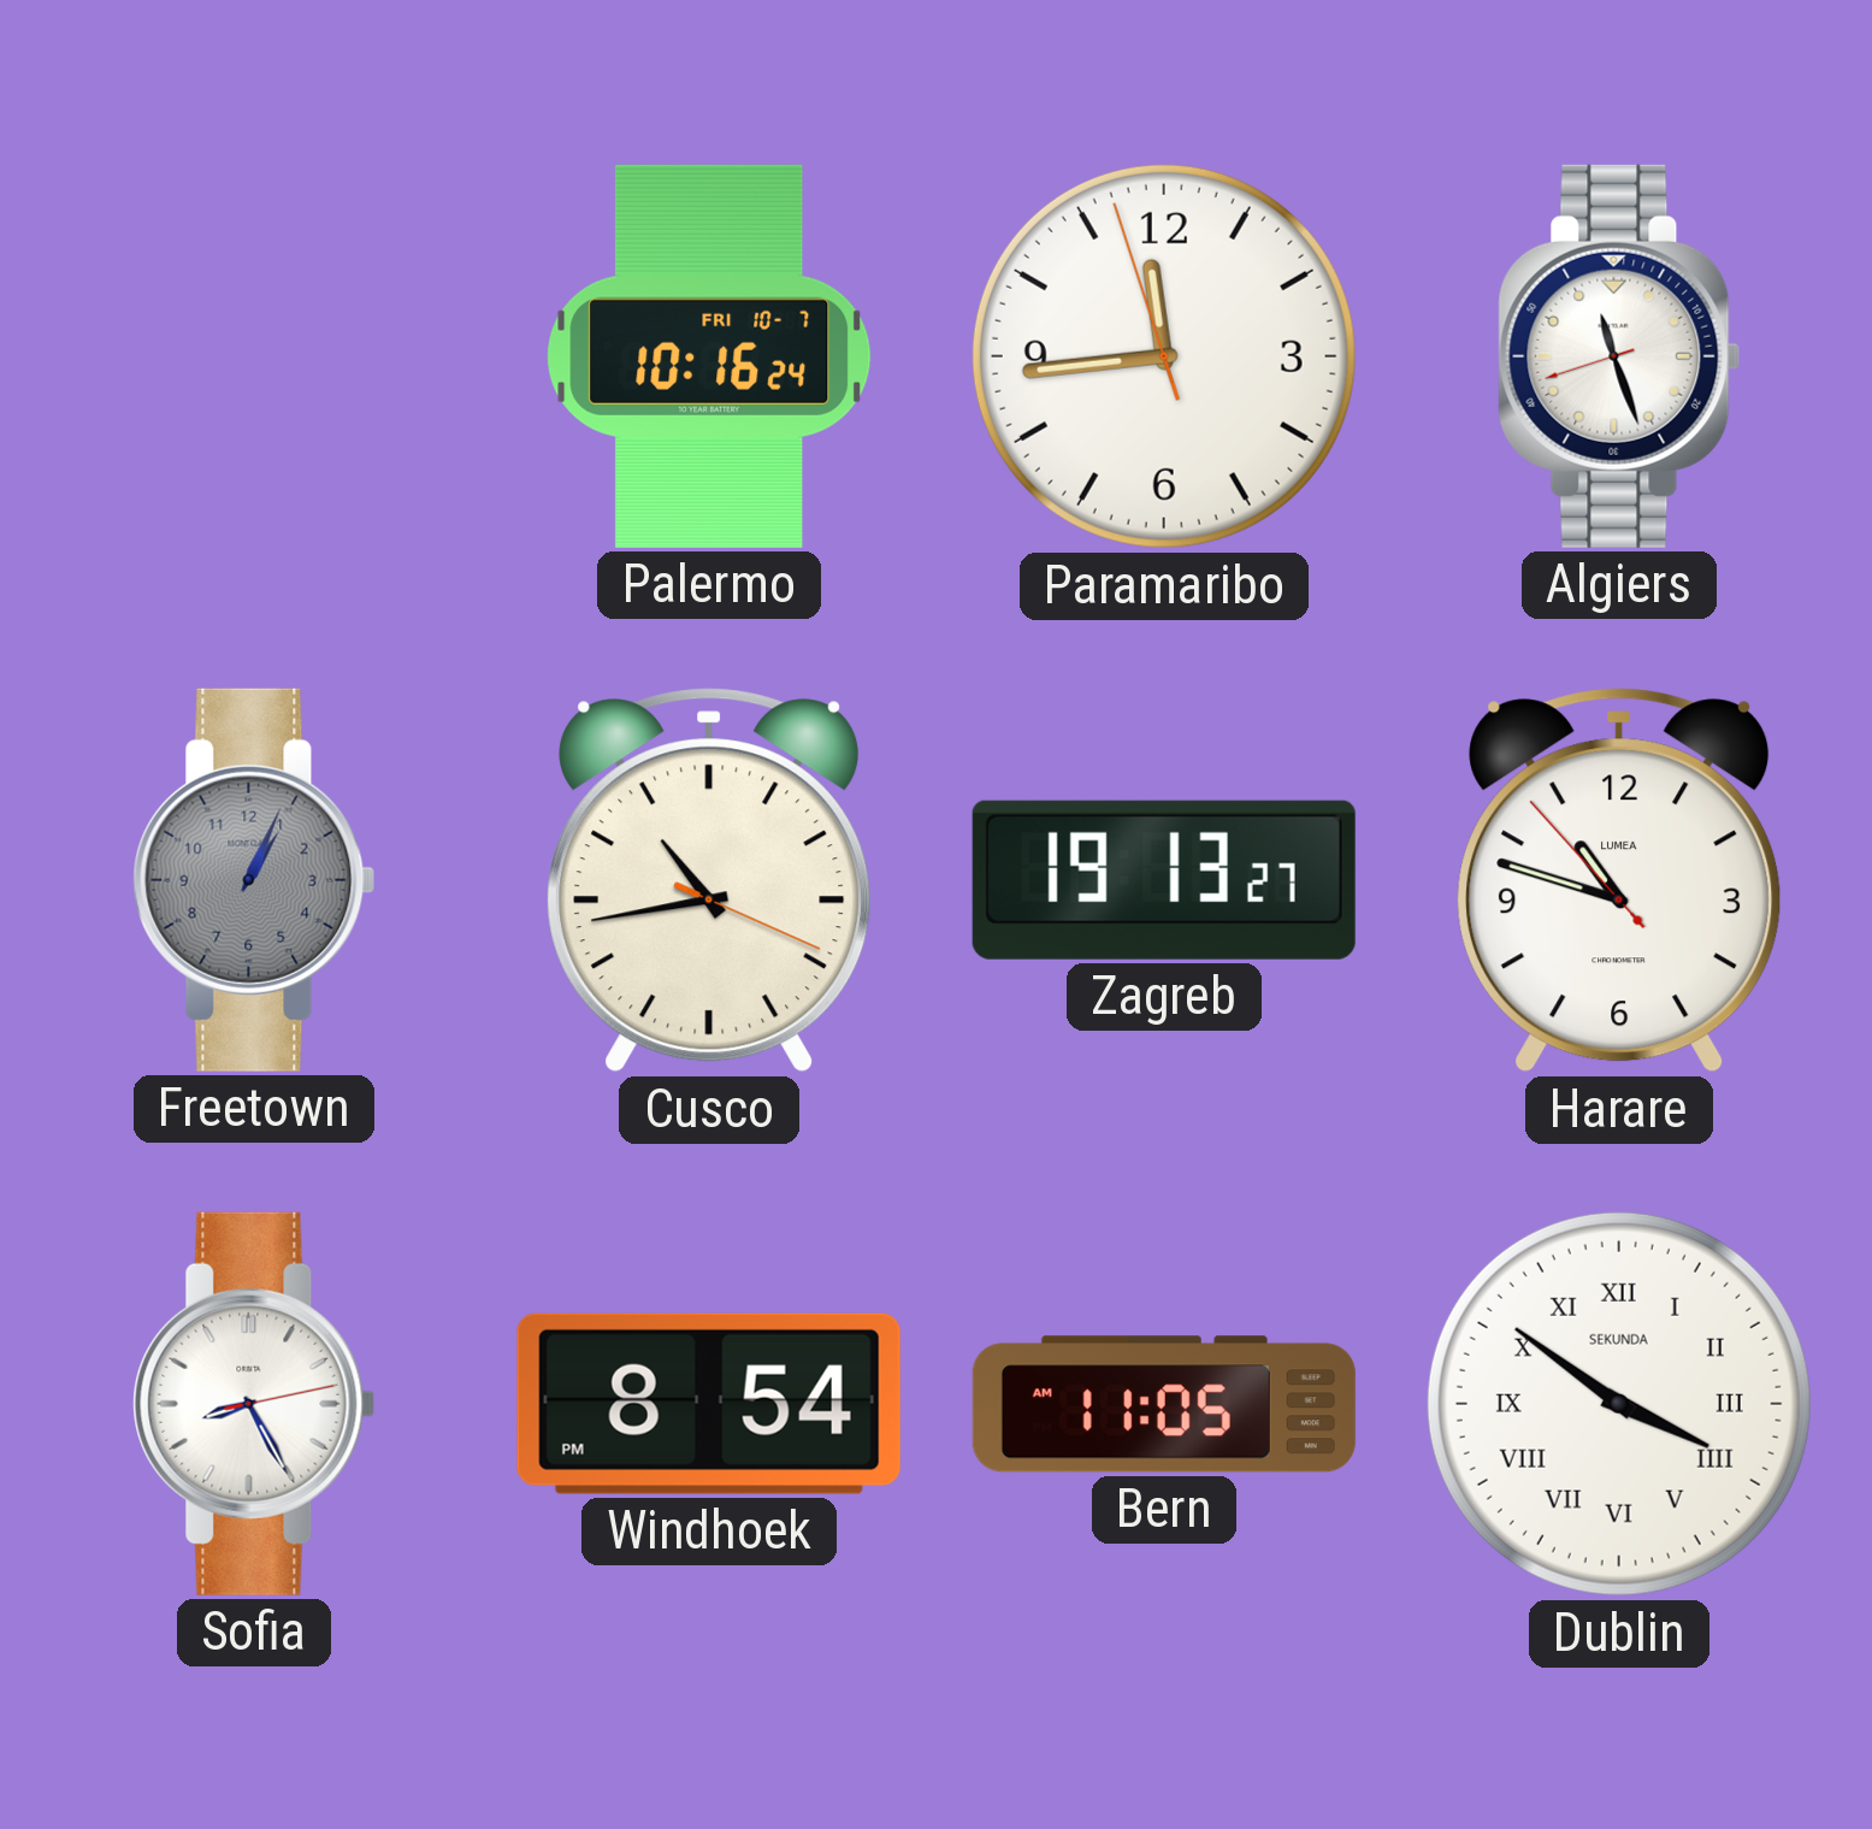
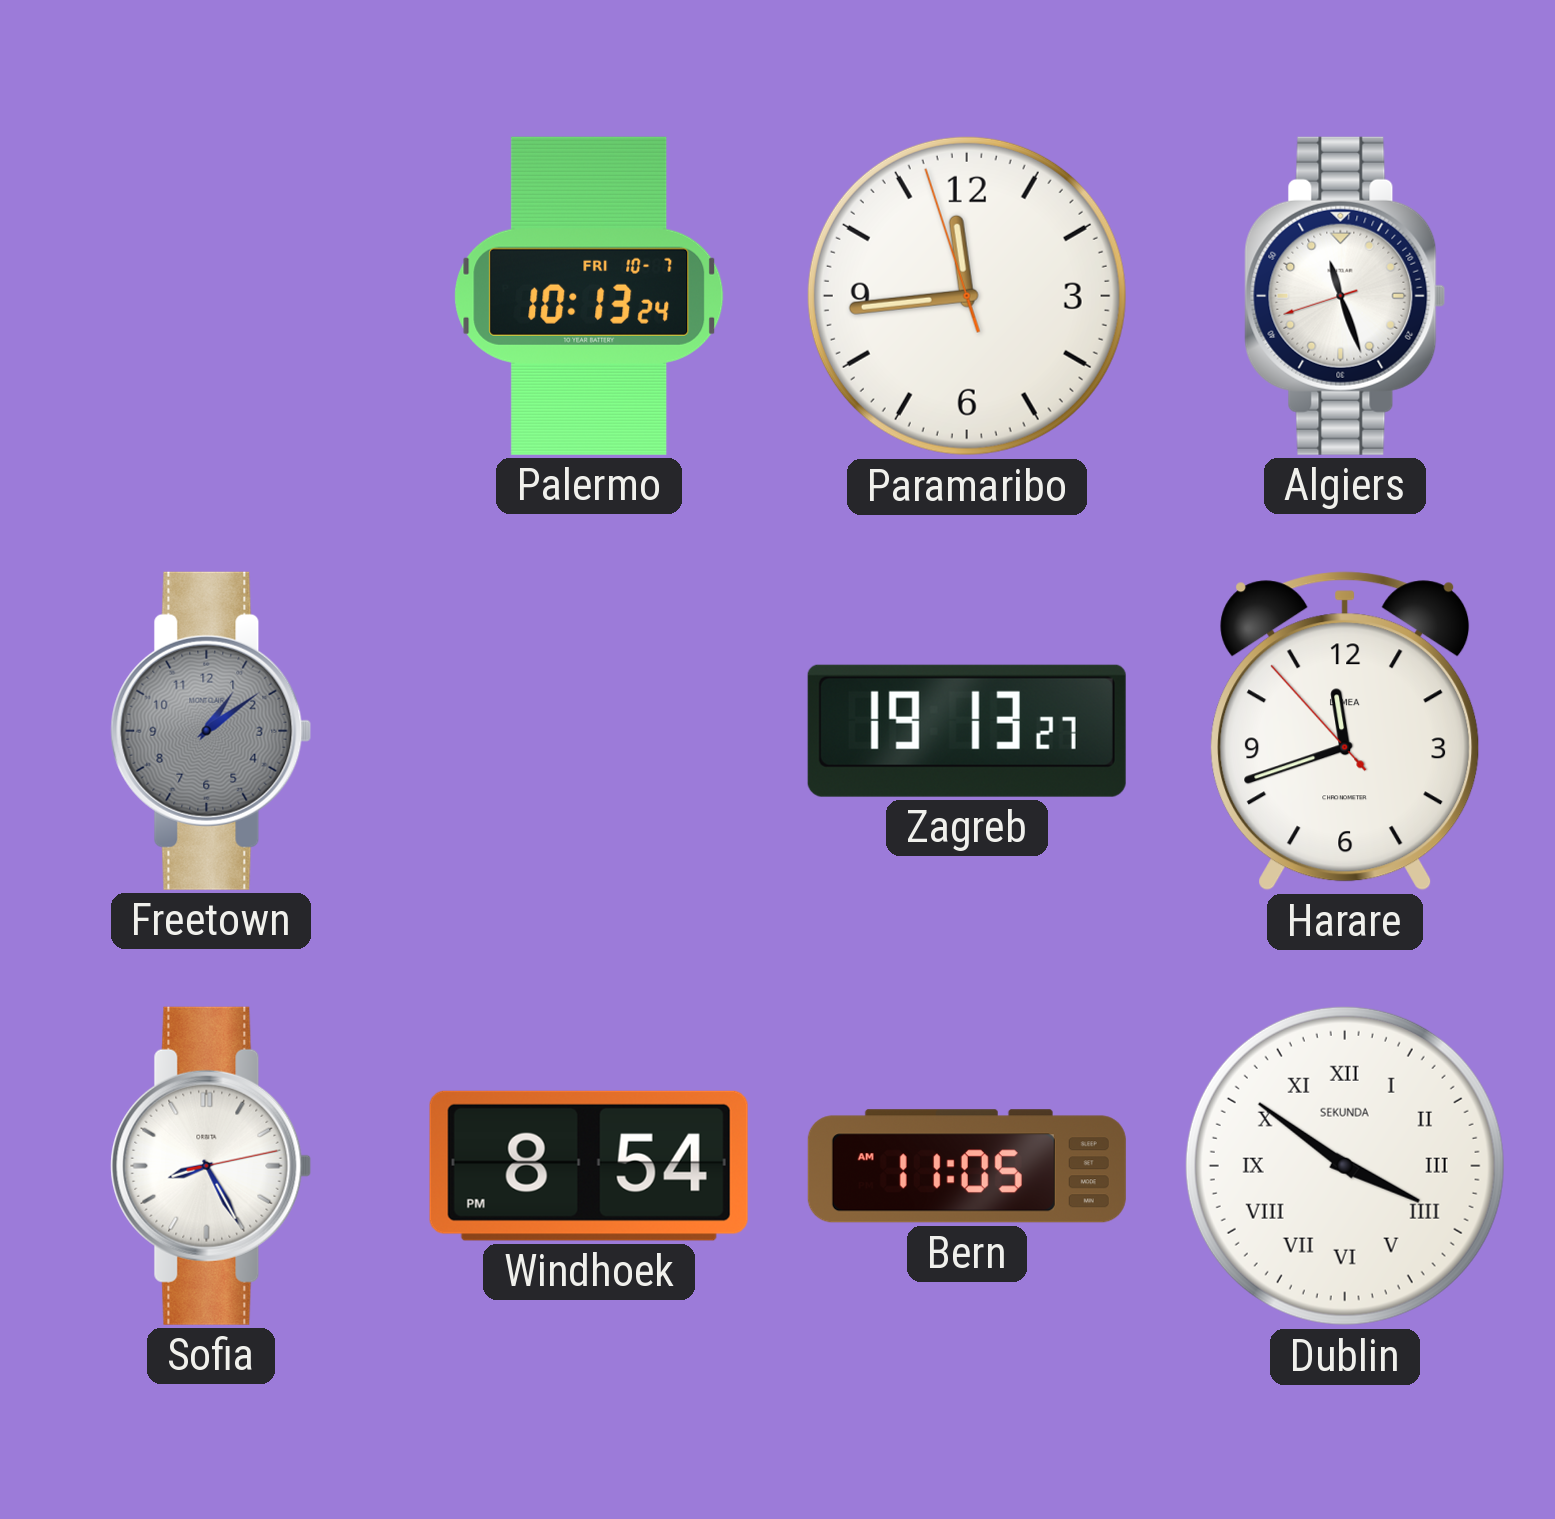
Palermo: 10:16 -> 10:13 (589, 296)
Freetown: 1:04 -> 1:09 (211, 731)
Cusco: 10:43 -> none (709, 880)
Harare: 10:47 -> 11:41 (1345, 731)
